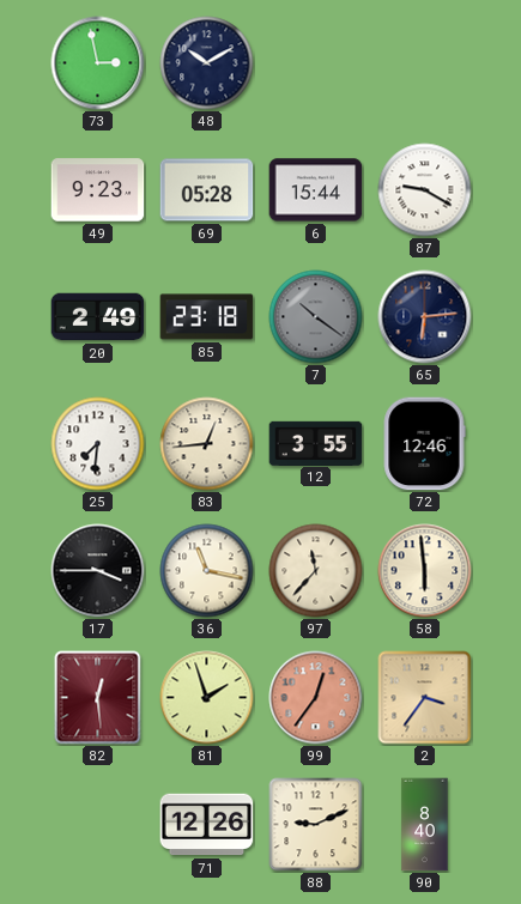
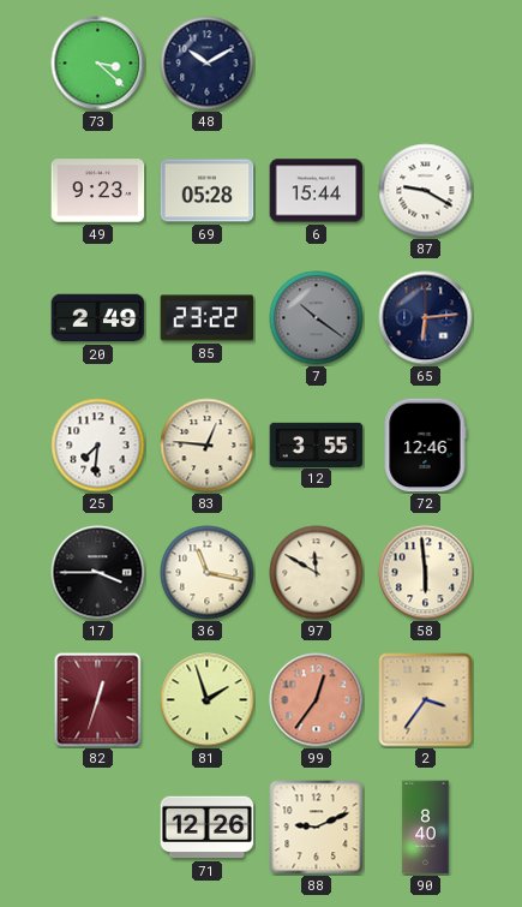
73: 2:58 -> 3:22 (98, 64)
85: 23:18 -> 23:22 (208, 318)
83: 12:44 -> 12:46 (208, 446)
97: 11:37 -> 11:50 (317, 573)
82: 12:29 -> 12:33 (98, 700)
